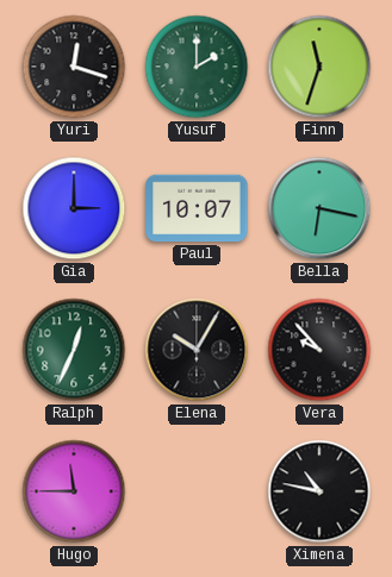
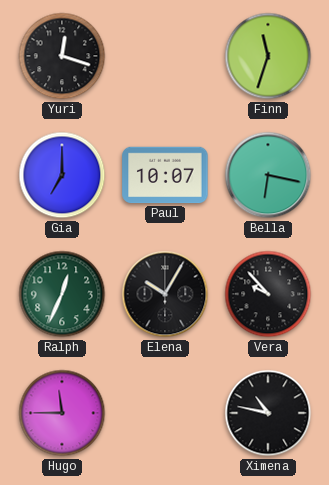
Yusuf: 2:00 -> none (197, 67)
Gia: 3:00 -> 7:00 (62, 175)
